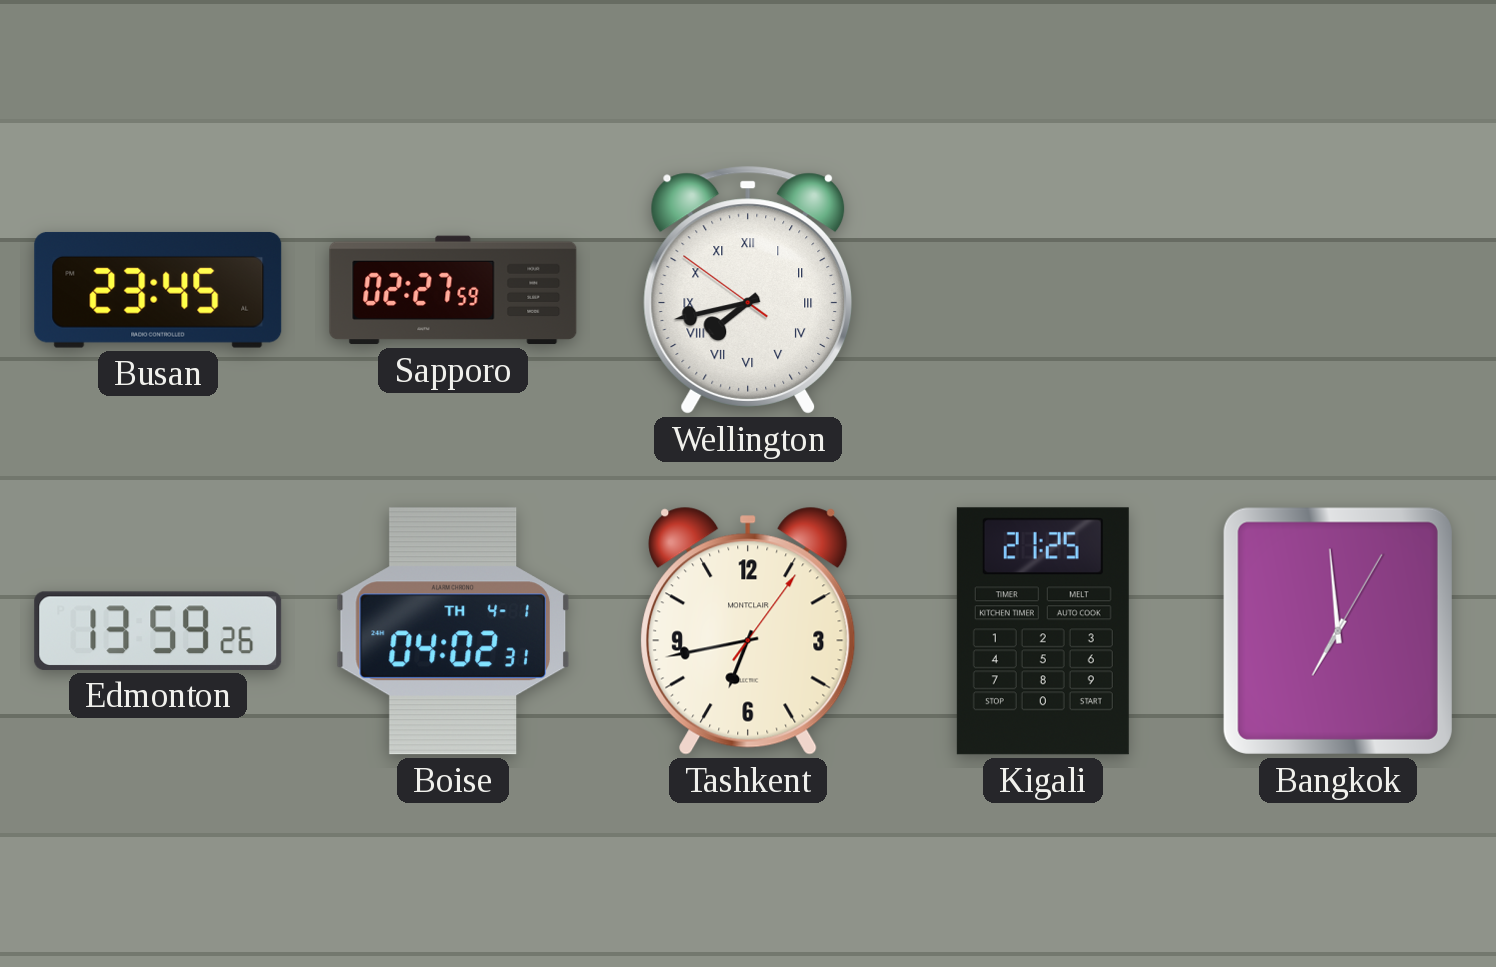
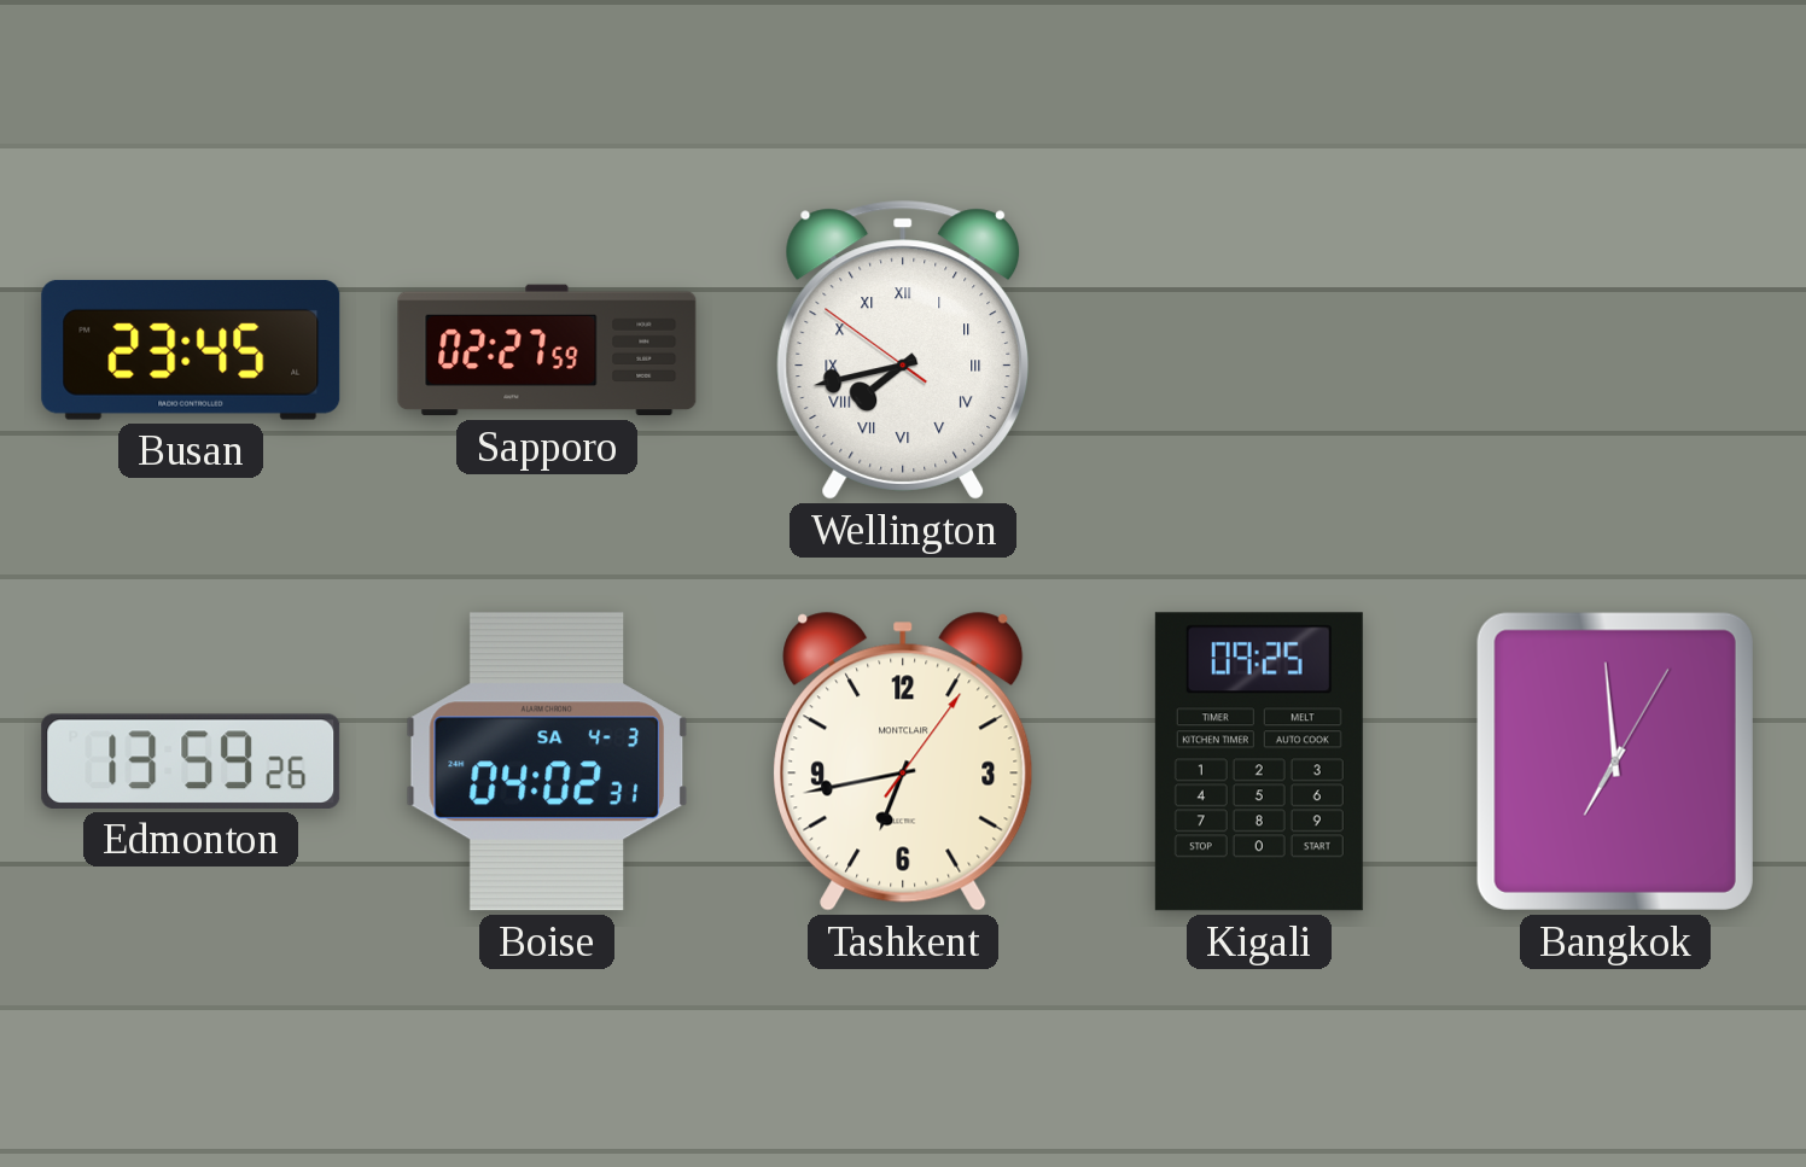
Boise date: TH 4-1 -> SA 4-3 (547, 762)
Kigali: 21:25 -> 09:25 (1259, 762)
